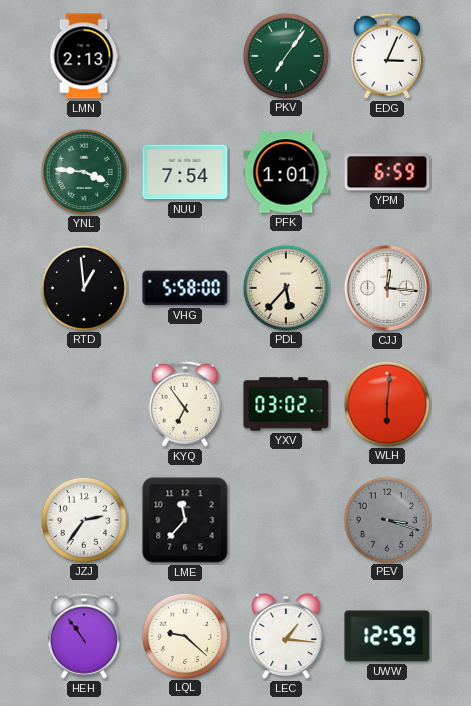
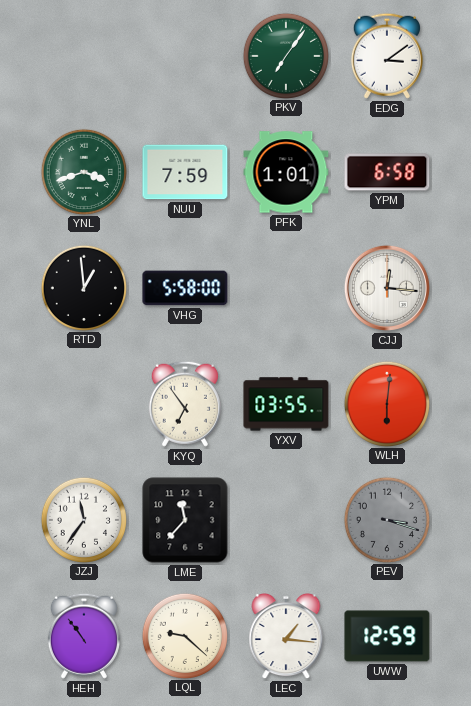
LMN: 2:13 -> none (84, 56)
EDG: 3:04 -> 3:09 (387, 56)
YNL: 3:46 -> 3:42 (83, 171)
NUU: 7:54 -> 7:59 (185, 172)
YPM: 6:59 -> 6:58 (387, 172)
PDL: 5:37 -> none (285, 287)
YXV: 03:02 -> 03:55 (286, 404)
JZJ: 2:36 -> 11:36 (83, 519)
